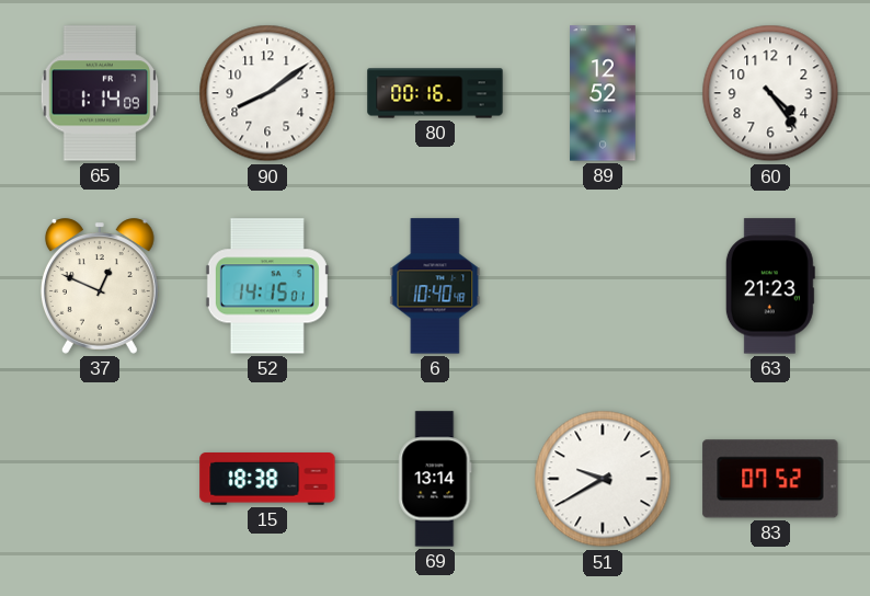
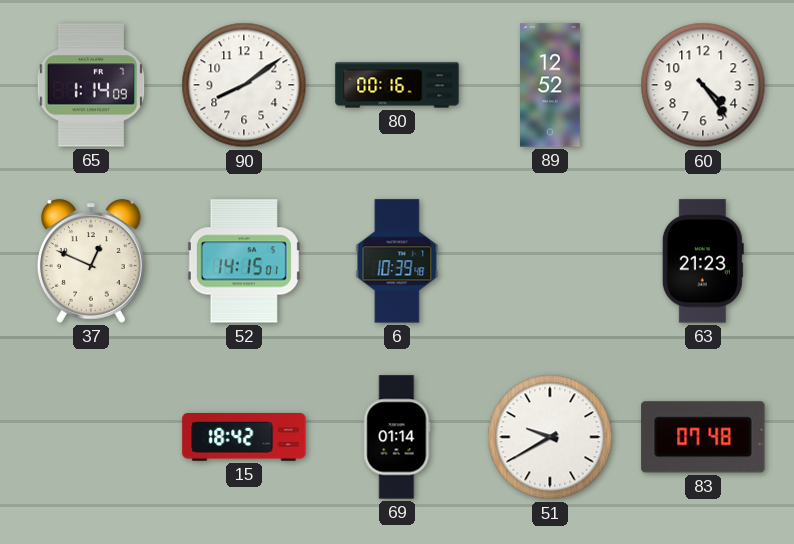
6: 10:40 -> 10:39 (397, 261)
15: 18:38 -> 18:42 (244, 438)
69: 13:14 -> 01:14 (397, 437)
83: 07:52 -> 07:48 (703, 437)
